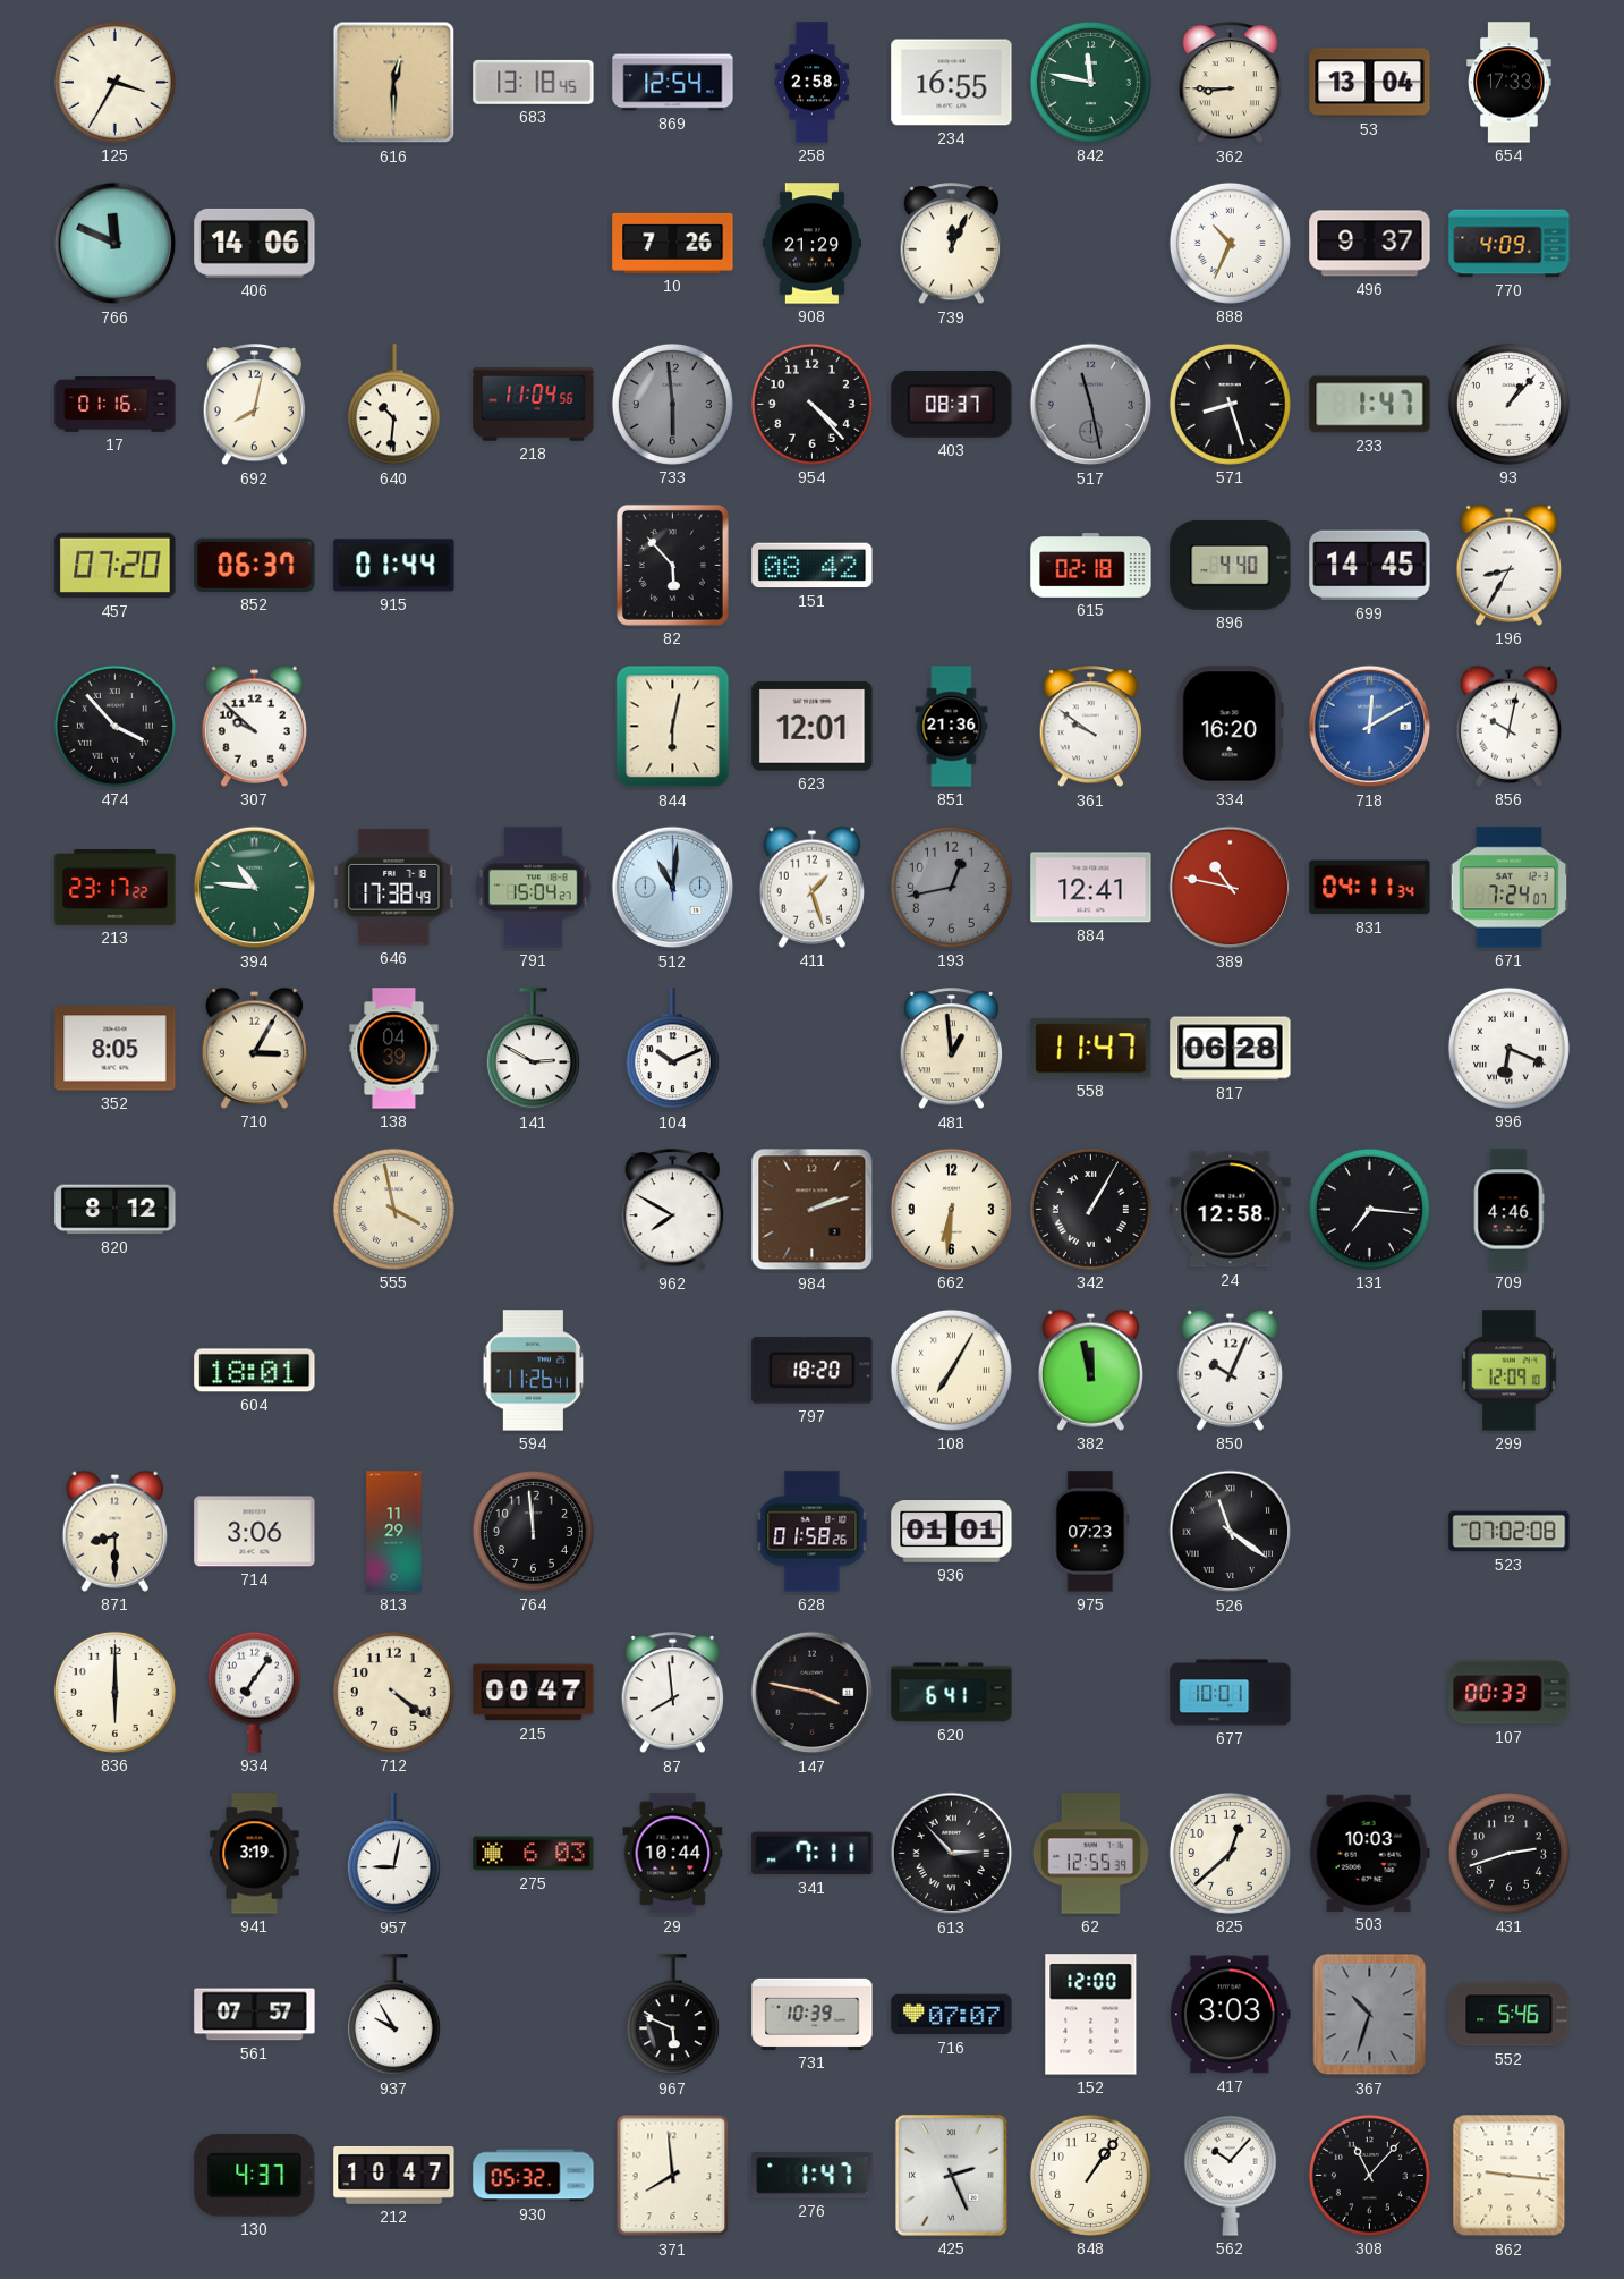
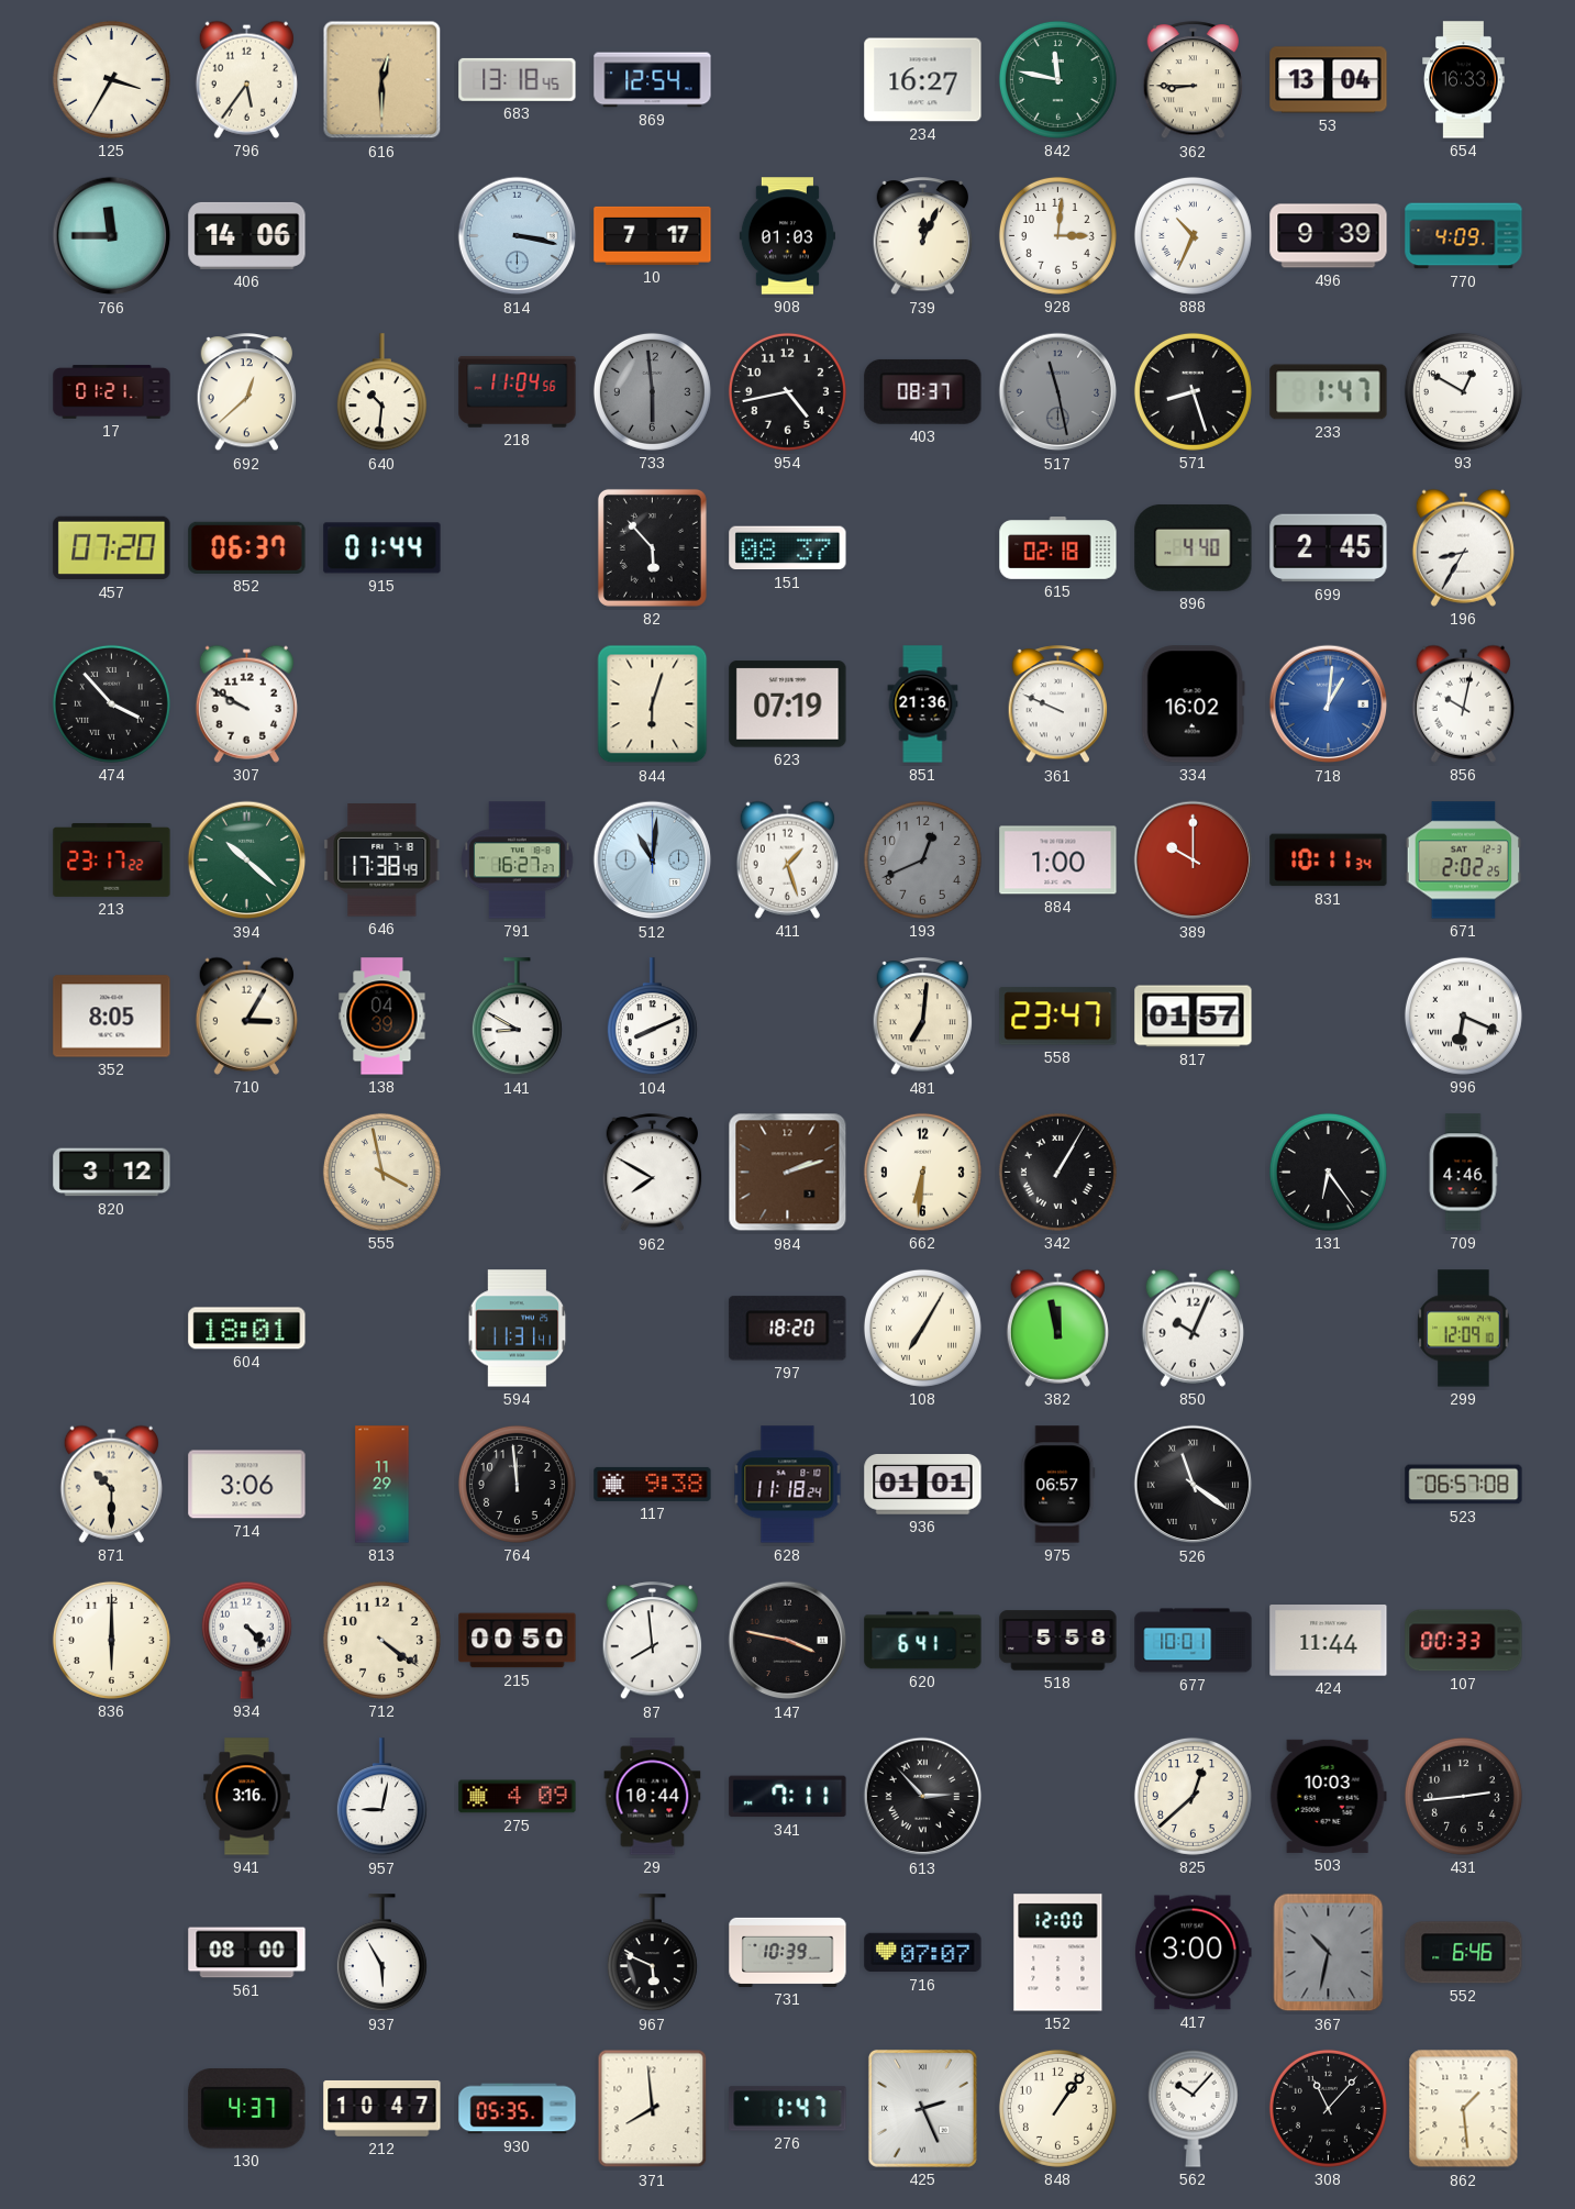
796: none -> 5:36 (246, 79)
258: 2:58 -> none (813, 83)
234: 16:55 -> 16:27 (923, 80)
654: 17:33 -> 16:33 (1464, 80)
766: 11:49 -> 11:45 (112, 236)
814: none -> 3:17 (518, 236)
10: 7:26 -> 7:17 (653, 235)
908: 21:29 -> 01:03 (787, 236)
928: none -> 3:01 (1057, 235)
496: 9:37 -> 9:39 (1329, 236)
17: 01:16 -> 01:21 (112, 392)
692: 8:02 -> 12:38 (247, 392)
954: 4:23 -> 4:43 (787, 391)
93: 1:07 -> 12:50 (1463, 391)
151: 08:42 -> 08:37 (788, 548)
699: 14:45 -> 2:45 (1329, 548)
307: 9:52 -> 9:50 (246, 703)
844: 6:02 -> 6:03 (653, 704)
623: 12:01 -> 07:19 (788, 704)
361: 9:51 -> 9:49 (1058, 704)
334: 16:20 -> 16:02 (1193, 704)
718: 12:10 -> 1:01 (1329, 704)
394: 10:46 -> 10:22 (247, 861)
791: 15:04 -> 16:27 (518, 861)
193: 12:43 -> 12:41 (922, 859)
884: 12:41 -> 1:00 (1058, 861)
389: 10:47 -> 10:00 (1194, 861)
831: 04:11 -> 10:11 (1329, 861)
671: 7:24 -> 2:02 (1464, 861)
141: 2:50 -> 8:50 (517, 1017)
104: 10:11 -> 8:11 (652, 1017)
481: 12:59 -> 7:01 (923, 1017)
558: 11:47 -> 23:47 (1058, 1017)
817: 06:28 -> 01:57 (1194, 1017)
820: 8:12 -> 3:12 (112, 1173)
24: 12:58 -> none (1231, 1210)
131: 7:16 -> 6:24 (1328, 1172)
594: 11:26 -> 11:31 (518, 1329)
871: 8:30 -> 10:30 (111, 1484)
117: none -> 9:38 (653, 1484)
628: 01:58 -> 11:18 (788, 1485)
975: 07:23 -> 06:57 (1058, 1485)
523: 07:02 -> 06:57 (1464, 1485)
934: 7:06 -> 4:23 (246, 1640)
215: 00:47 -> 00:50 (518, 1641)
518: none -> 5:58 (1058, 1641)
424: none -> 11:44 (1329, 1641)
941: 3:19 -> 3:16 (247, 1797)
275: 6:03 -> 4:09 (518, 1797)
62: 12:55 -> none (1090, 1854)
431: 2:42 -> 2:44 (1463, 1796)
561: 07:57 -> 08:00 (247, 1953)
937: 9:55 -> 5:55 (381, 1953)
417: 3:03 -> 3:00 (1194, 1953)
367: 10:33 -> 10:32 (1329, 1953)
552: 5:46 -> 6:46 (1464, 1953)
930: 05:32 -> 05:35 (518, 2109)
862: 9:16 -> 1:29 (1464, 2109)
